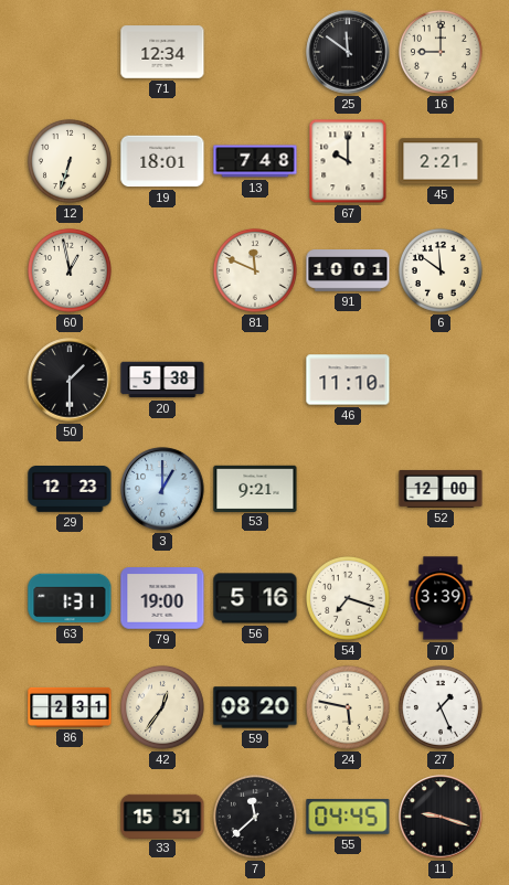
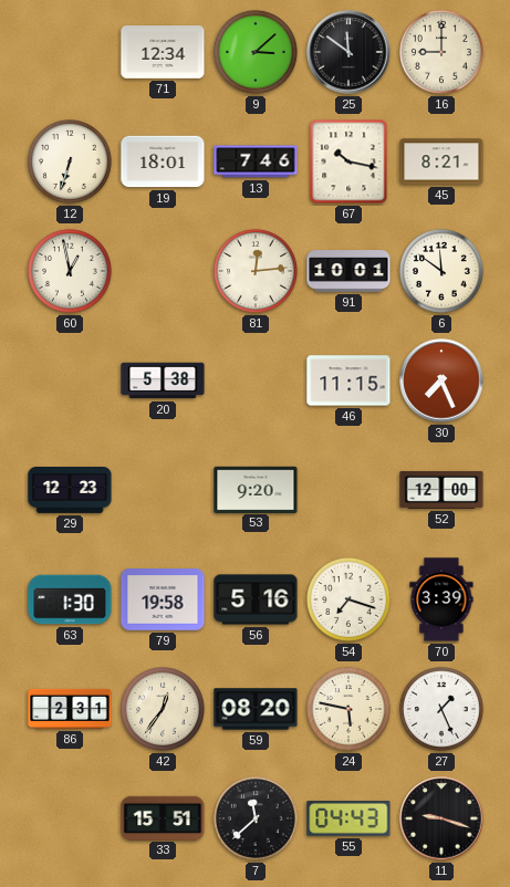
9: none -> 3:08 (256, 52)
13: 7:48 -> 7:46 (256, 161)
67: 10:00 -> 10:17 (348, 161)
45: 2:21 -> 8:21 (441, 161)
81: 11:49 -> 12:14 (256, 271)
50: 1:30 -> none (70, 380)
46: 11:10 -> 11:15 (348, 380)
30: none -> 7:26 (441, 380)
3: 1:00 -> none (162, 489)
53: 9:21 -> 9:20 (256, 489)
63: 1:31 -> 1:30 (70, 599)
79: 19:00 -> 19:58 (163, 599)
55: 04:45 -> 04:43 (348, 818)
